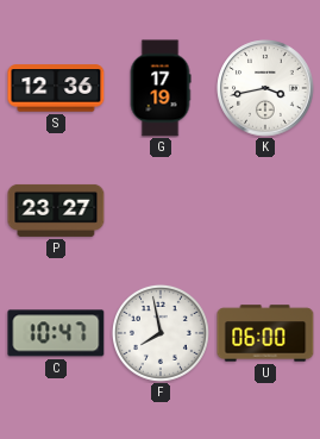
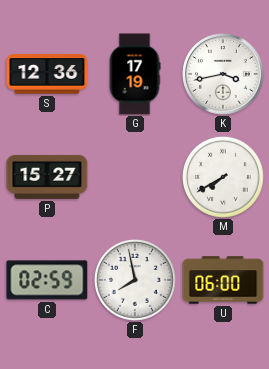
P: 23:27 -> 15:27 (47, 177)
M: none -> 7:40 (223, 177)
C: 10:47 -> 02:59 (47, 280)
